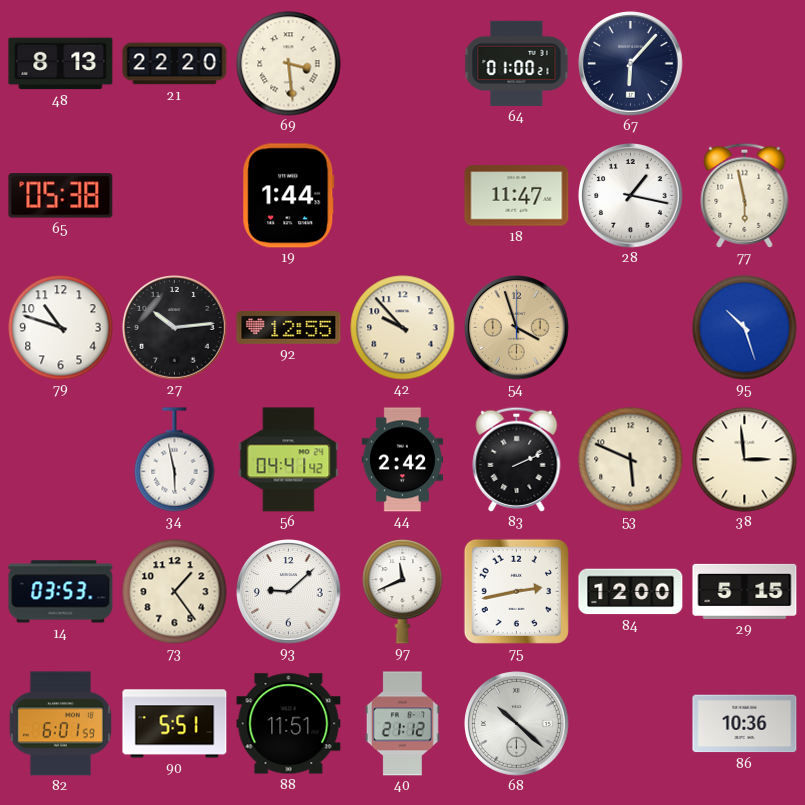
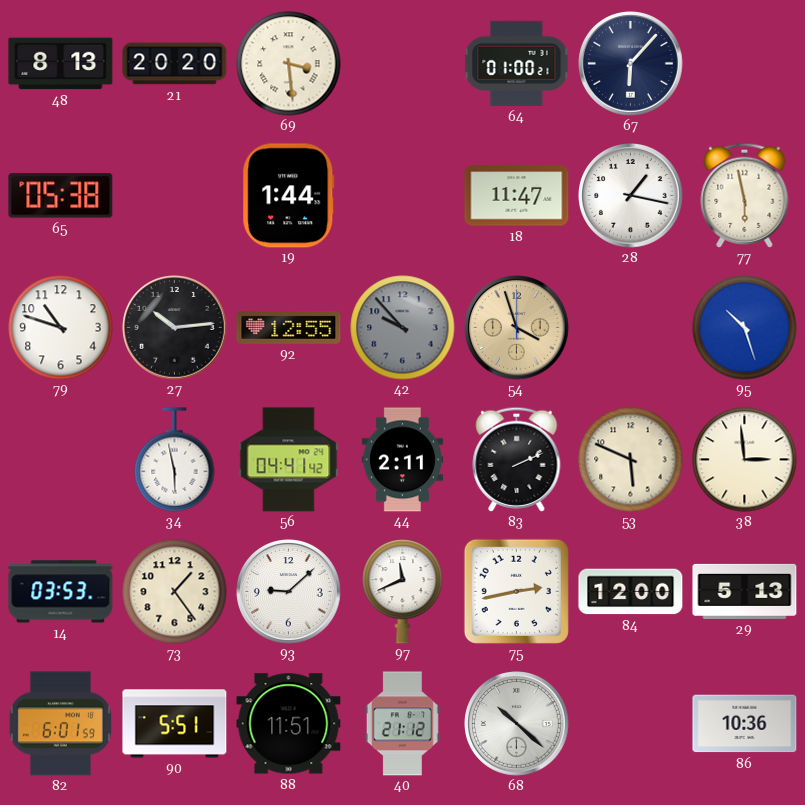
21: 22:20 -> 20:20 (175, 64)
42 dial: cream -> grey (403, 328)
44: 2:42 -> 2:11 (402, 460)
29: 5:15 -> 5:13 (745, 591)
